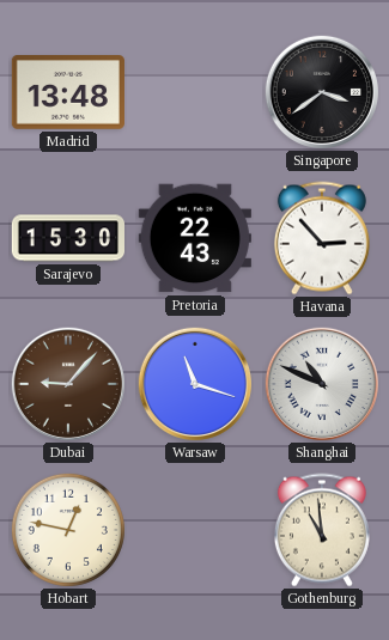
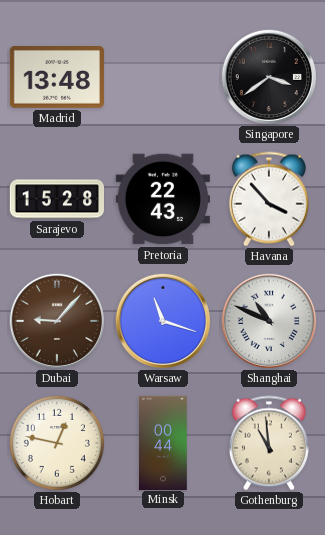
Sarajevo: 15:30 -> 15:28 (56, 199)
Havana: 2:53 -> 3:53 (269, 199)
Minsk: none -> 00:44 (163, 442)
